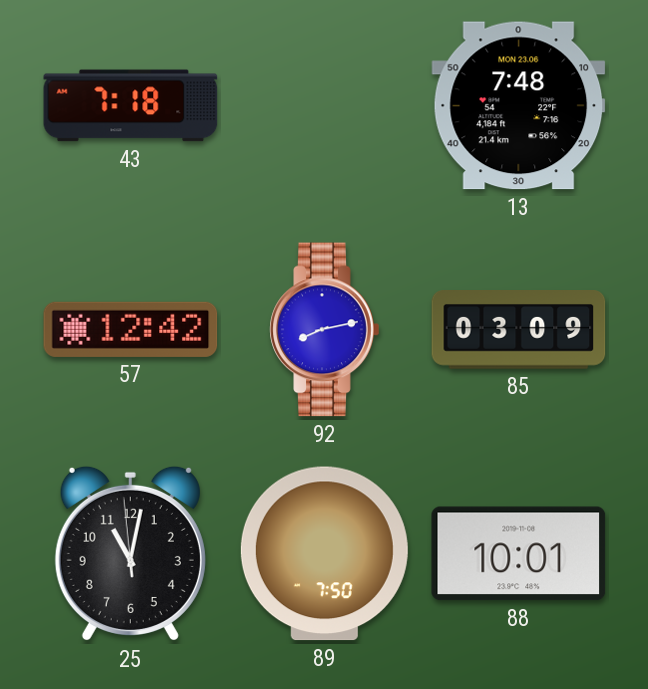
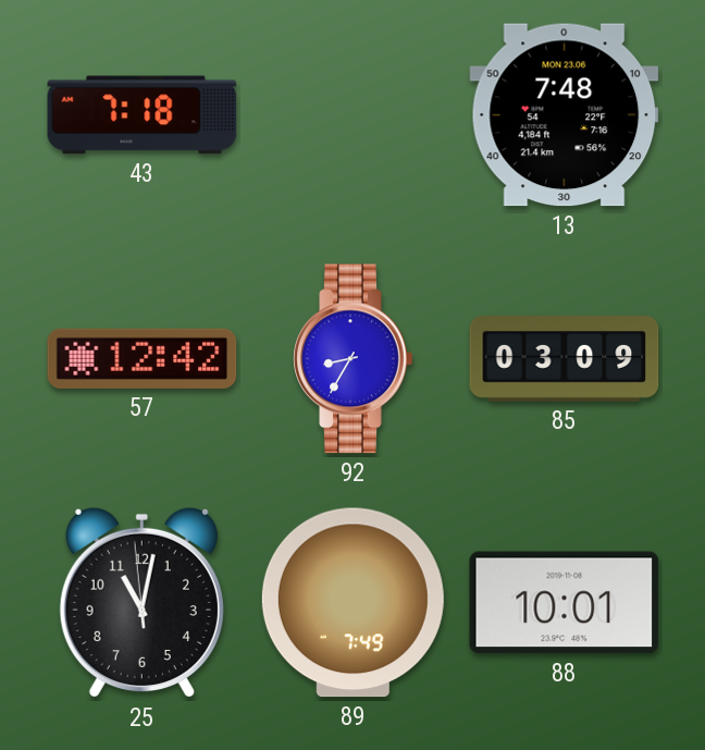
92: 8:13 -> 8:35 (354, 359)
89: 7:50 -> 7:49 (352, 603)
